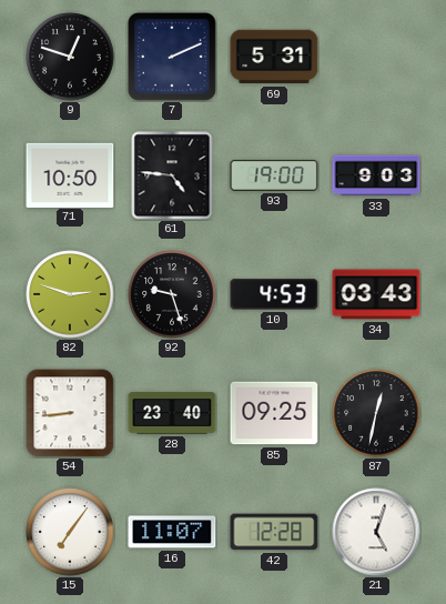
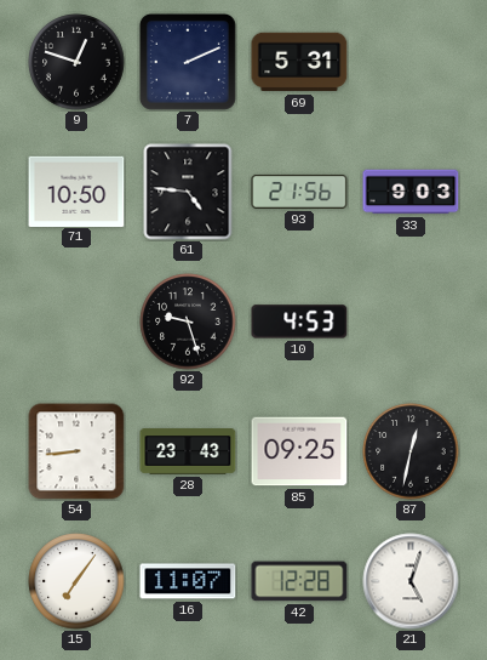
93: 19:00 -> 21:56 (299, 192)
82: 2:48 -> none (70, 294)
34: 03:43 -> none (376, 294)
28: 23:40 -> 23:43 (188, 451)
